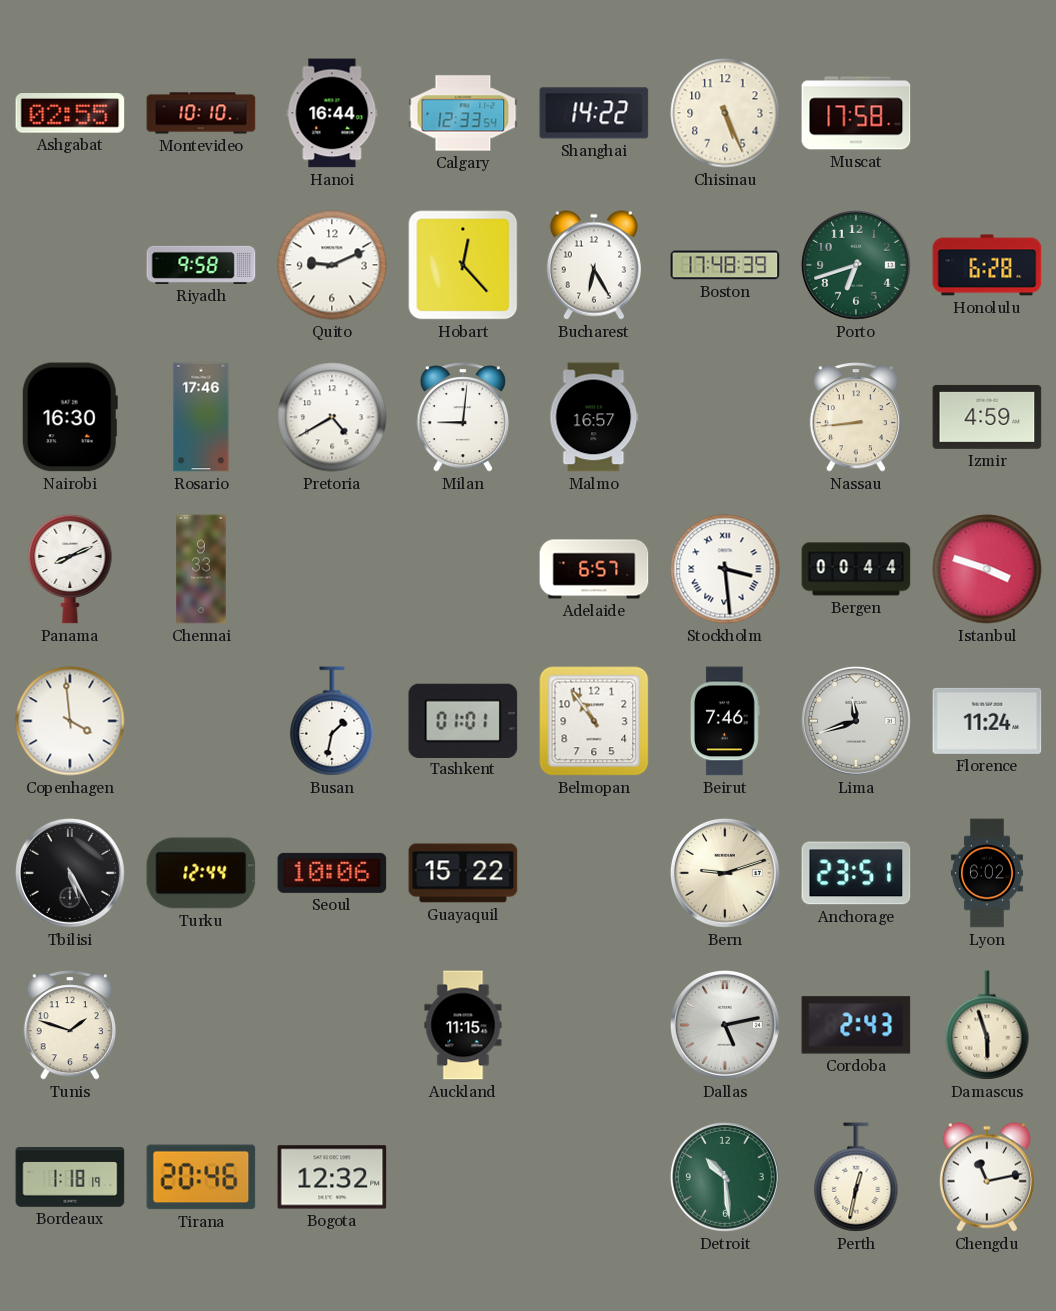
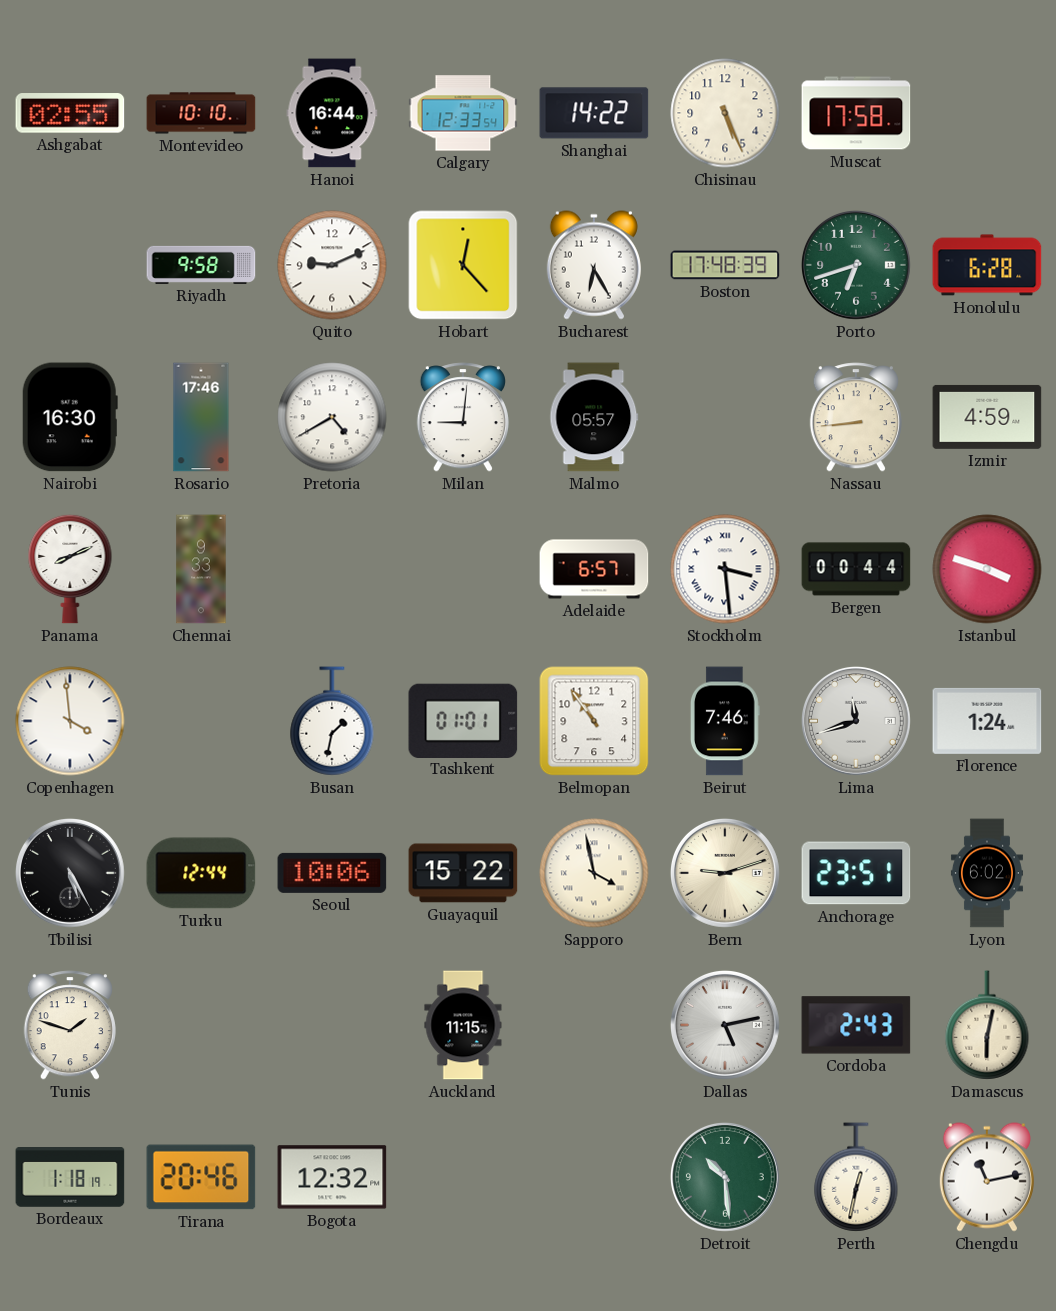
Malmo: 16:57 -> 05:57 (594, 417)
Florence: 11:24 -> 1:24 (987, 721)
Sapporo: none -> 3:58 (594, 873)
Damascus: 5:57 -> 6:02 (987, 1025)
